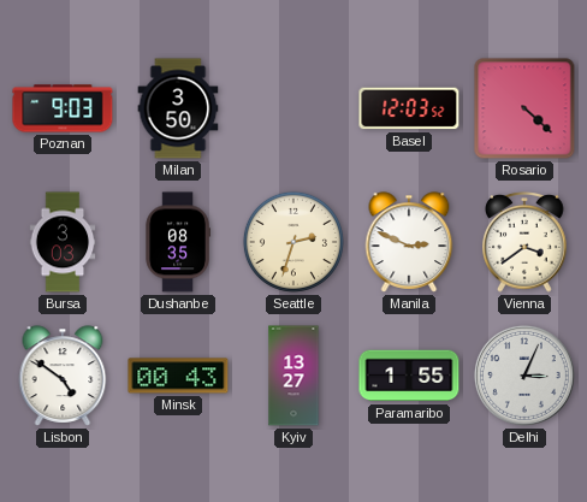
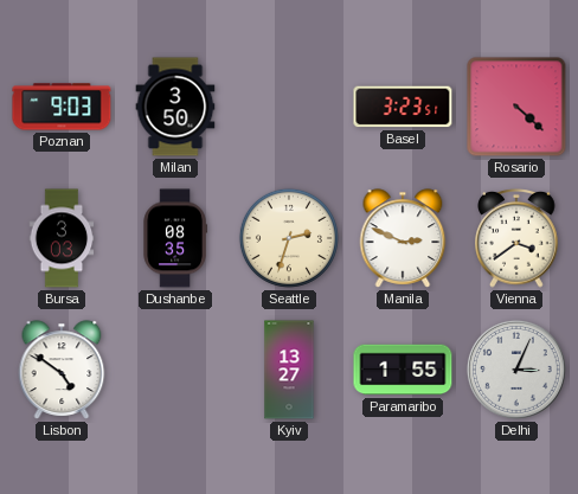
Basel: 12:03 -> 3:23 (403, 107)
Minsk: 00:43 -> none (178, 376)
